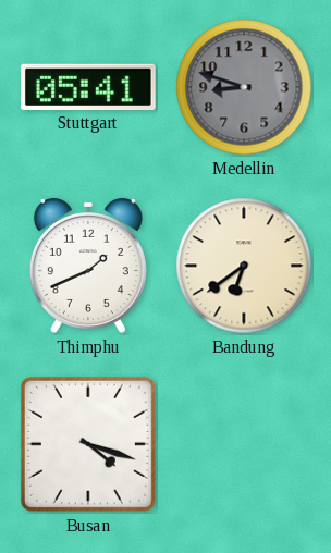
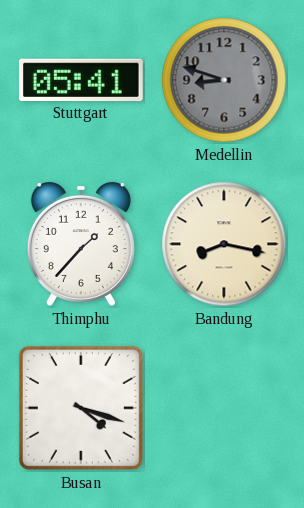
Thimphu: 1:41 -> 1:37 (81, 244)
Bandung: 6:39 -> 8:17 (224, 244)
